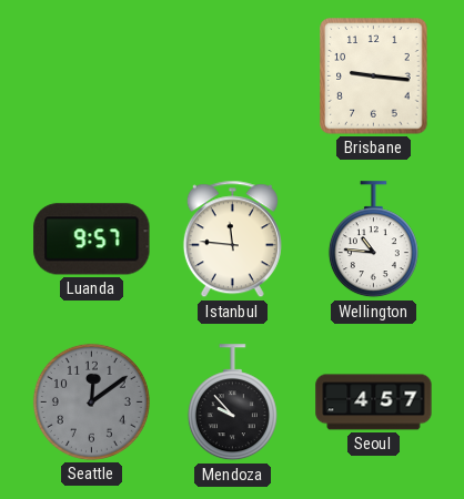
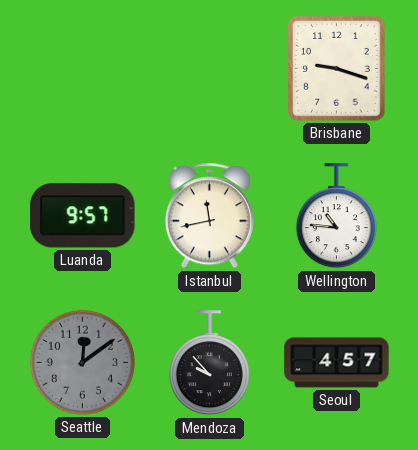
Brisbane: 9:16 -> 9:18 (337, 69)
Istanbul: 11:46 -> 11:43 (209, 216)
